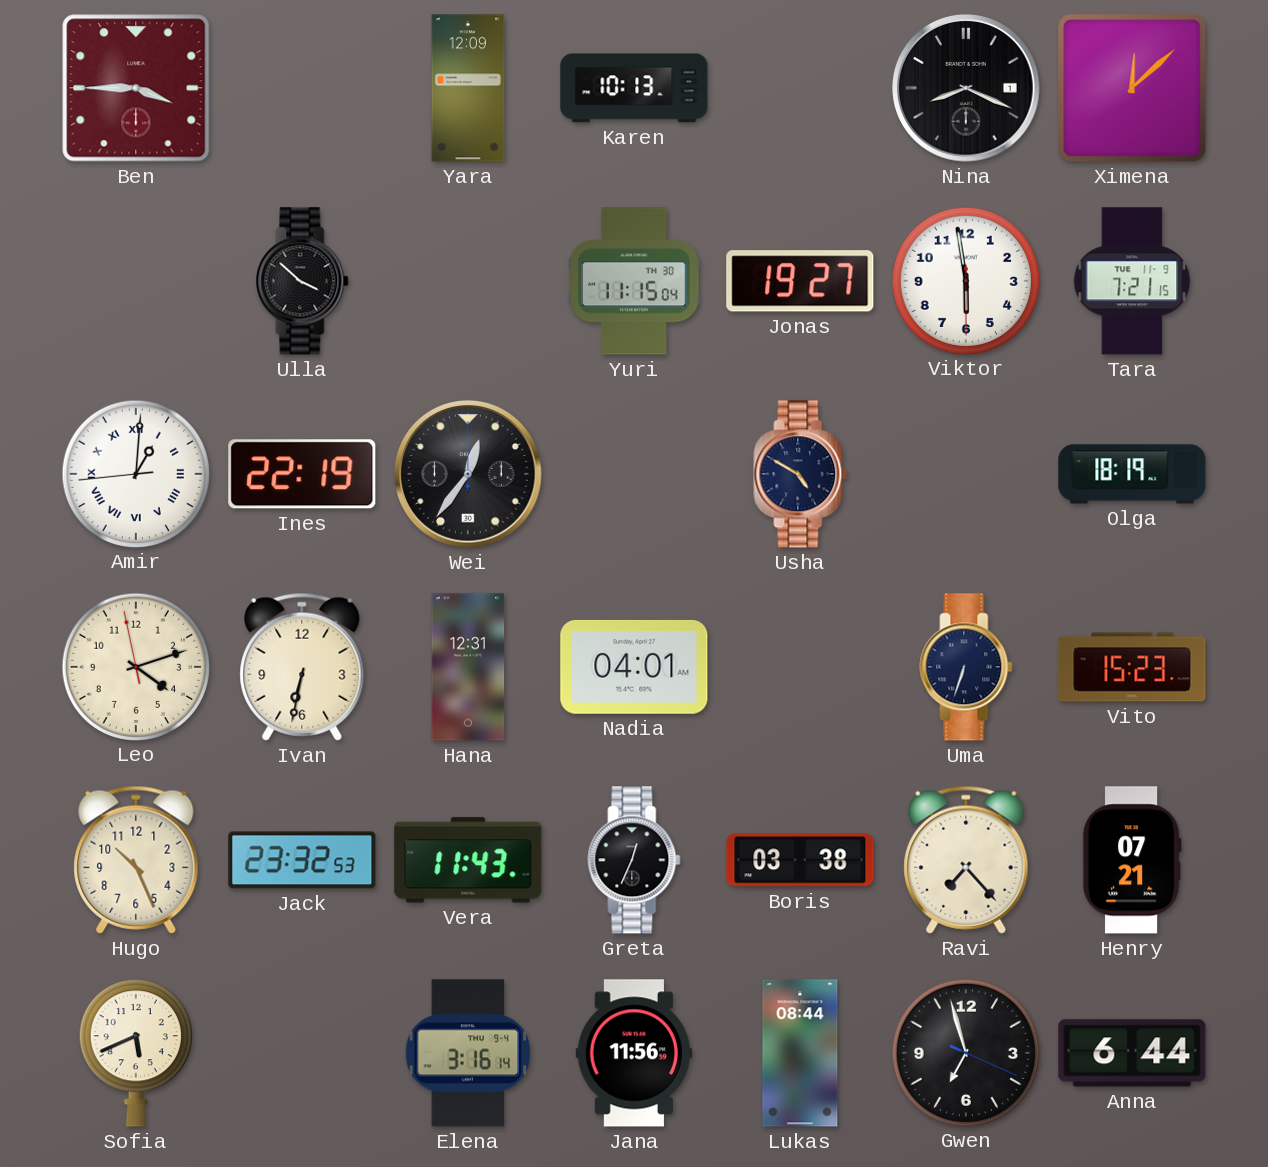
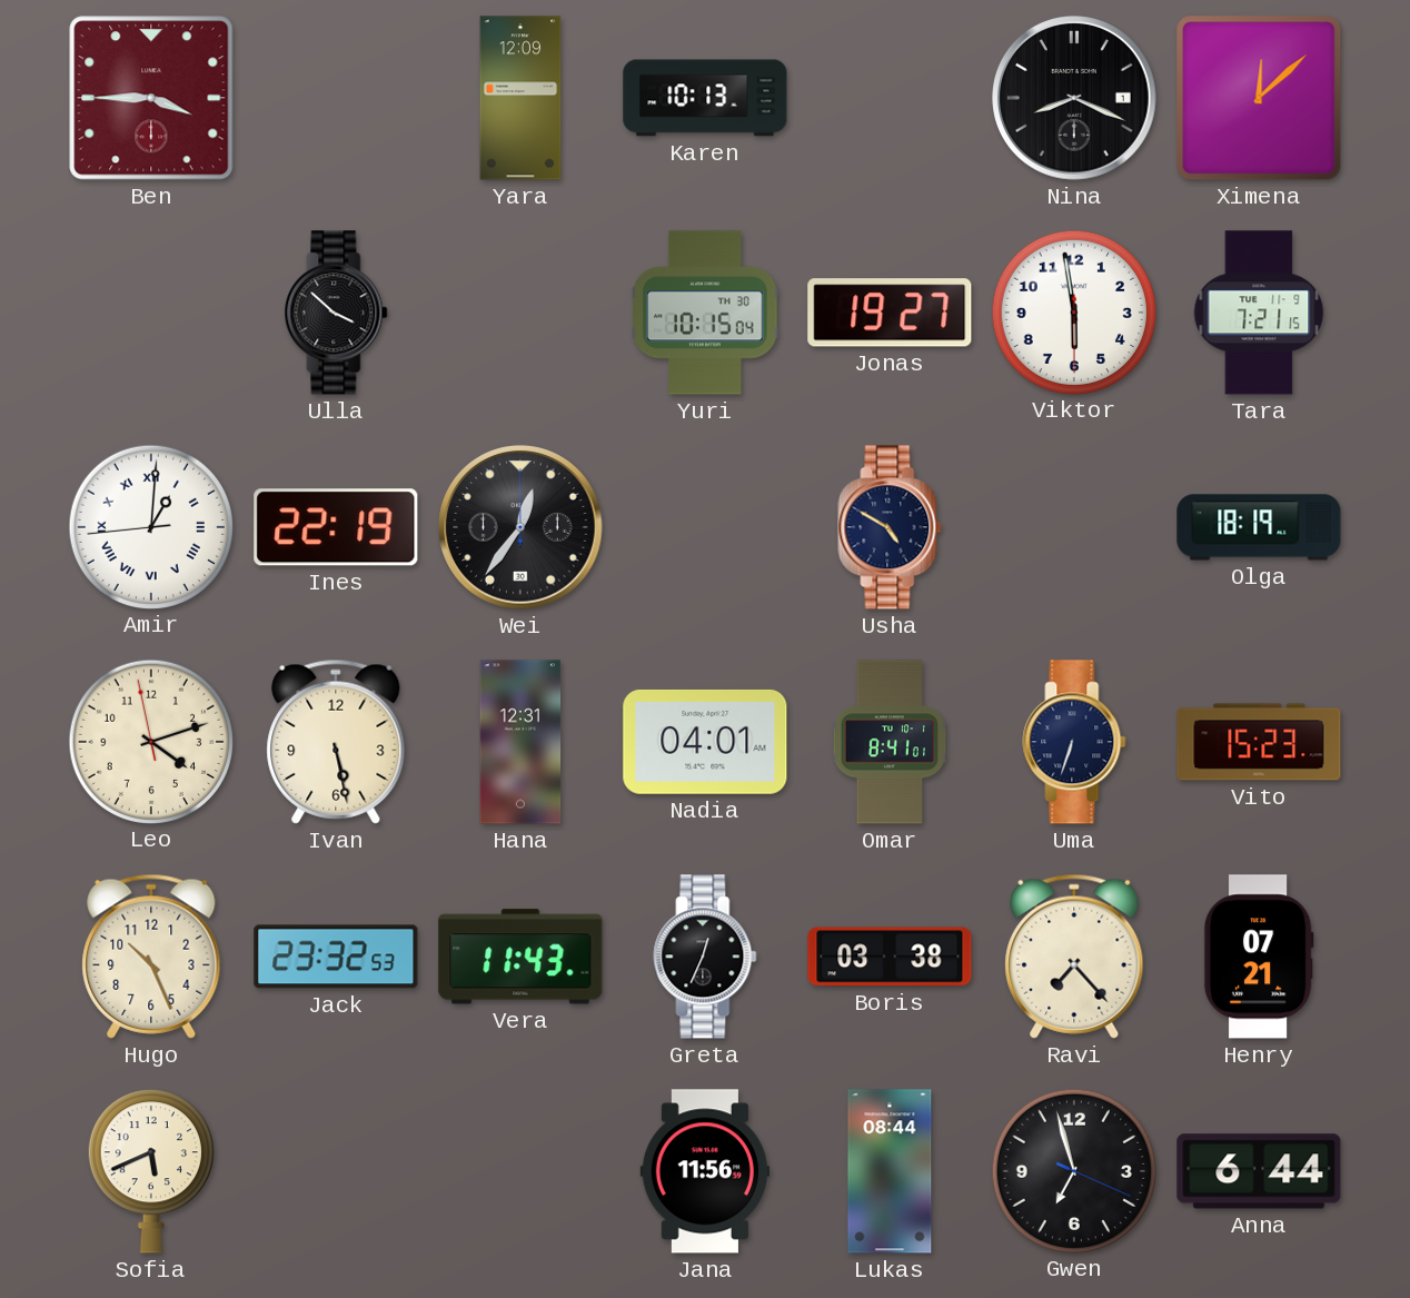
Yuri: 11:15 -> 10:15 (705, 313)
Ivan: 6:32 -> 5:28 (336, 742)
Omar: none -> 8:41 (890, 742)
Elena: 3:16 -> none (468, 1053)
